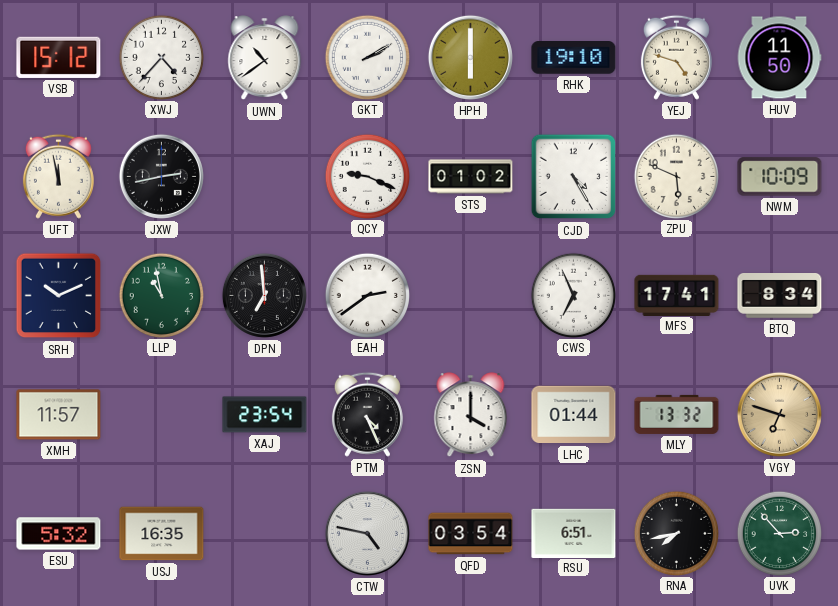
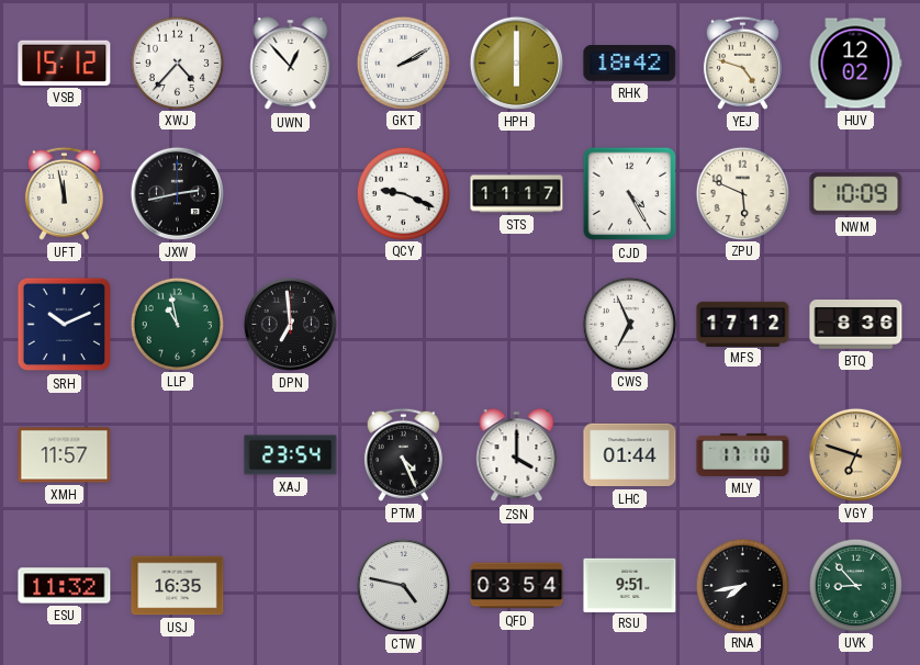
UWN: 10:39 -> 12:53 (291, 64)
RHK: 19:10 -> 18:42 (630, 64)
HUV: 11:50 -> 12:02 (855, 64)
STS: 01:02 -> 11:17 (517, 194)
EAH: 2:39 -> none (367, 295)
MFS: 17:41 -> 17:12 (743, 324)
BTQ: 8:34 -> 8:36 (856, 325)
MLY: 13:32 -> 17:10 (743, 454)
ESU: 5:32 -> 11:32 (65, 586)
RSU: 6:51 -> 9:51 (630, 585)
UVK: 2:53 -> 8:53 (855, 585)
